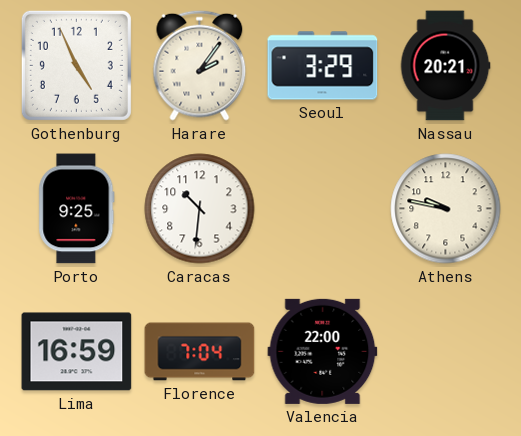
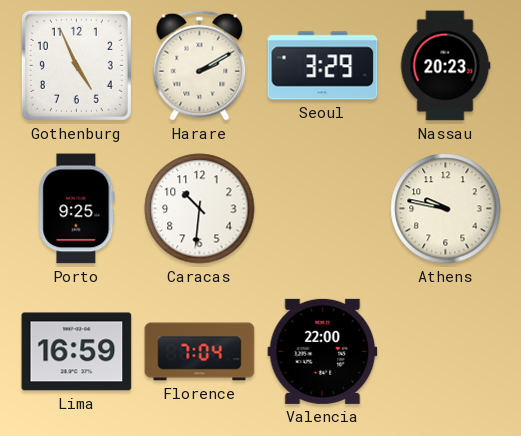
Harare: 2:06 -> 2:10 (200, 65)
Nassau: 20:21 -> 20:23 (445, 66)
